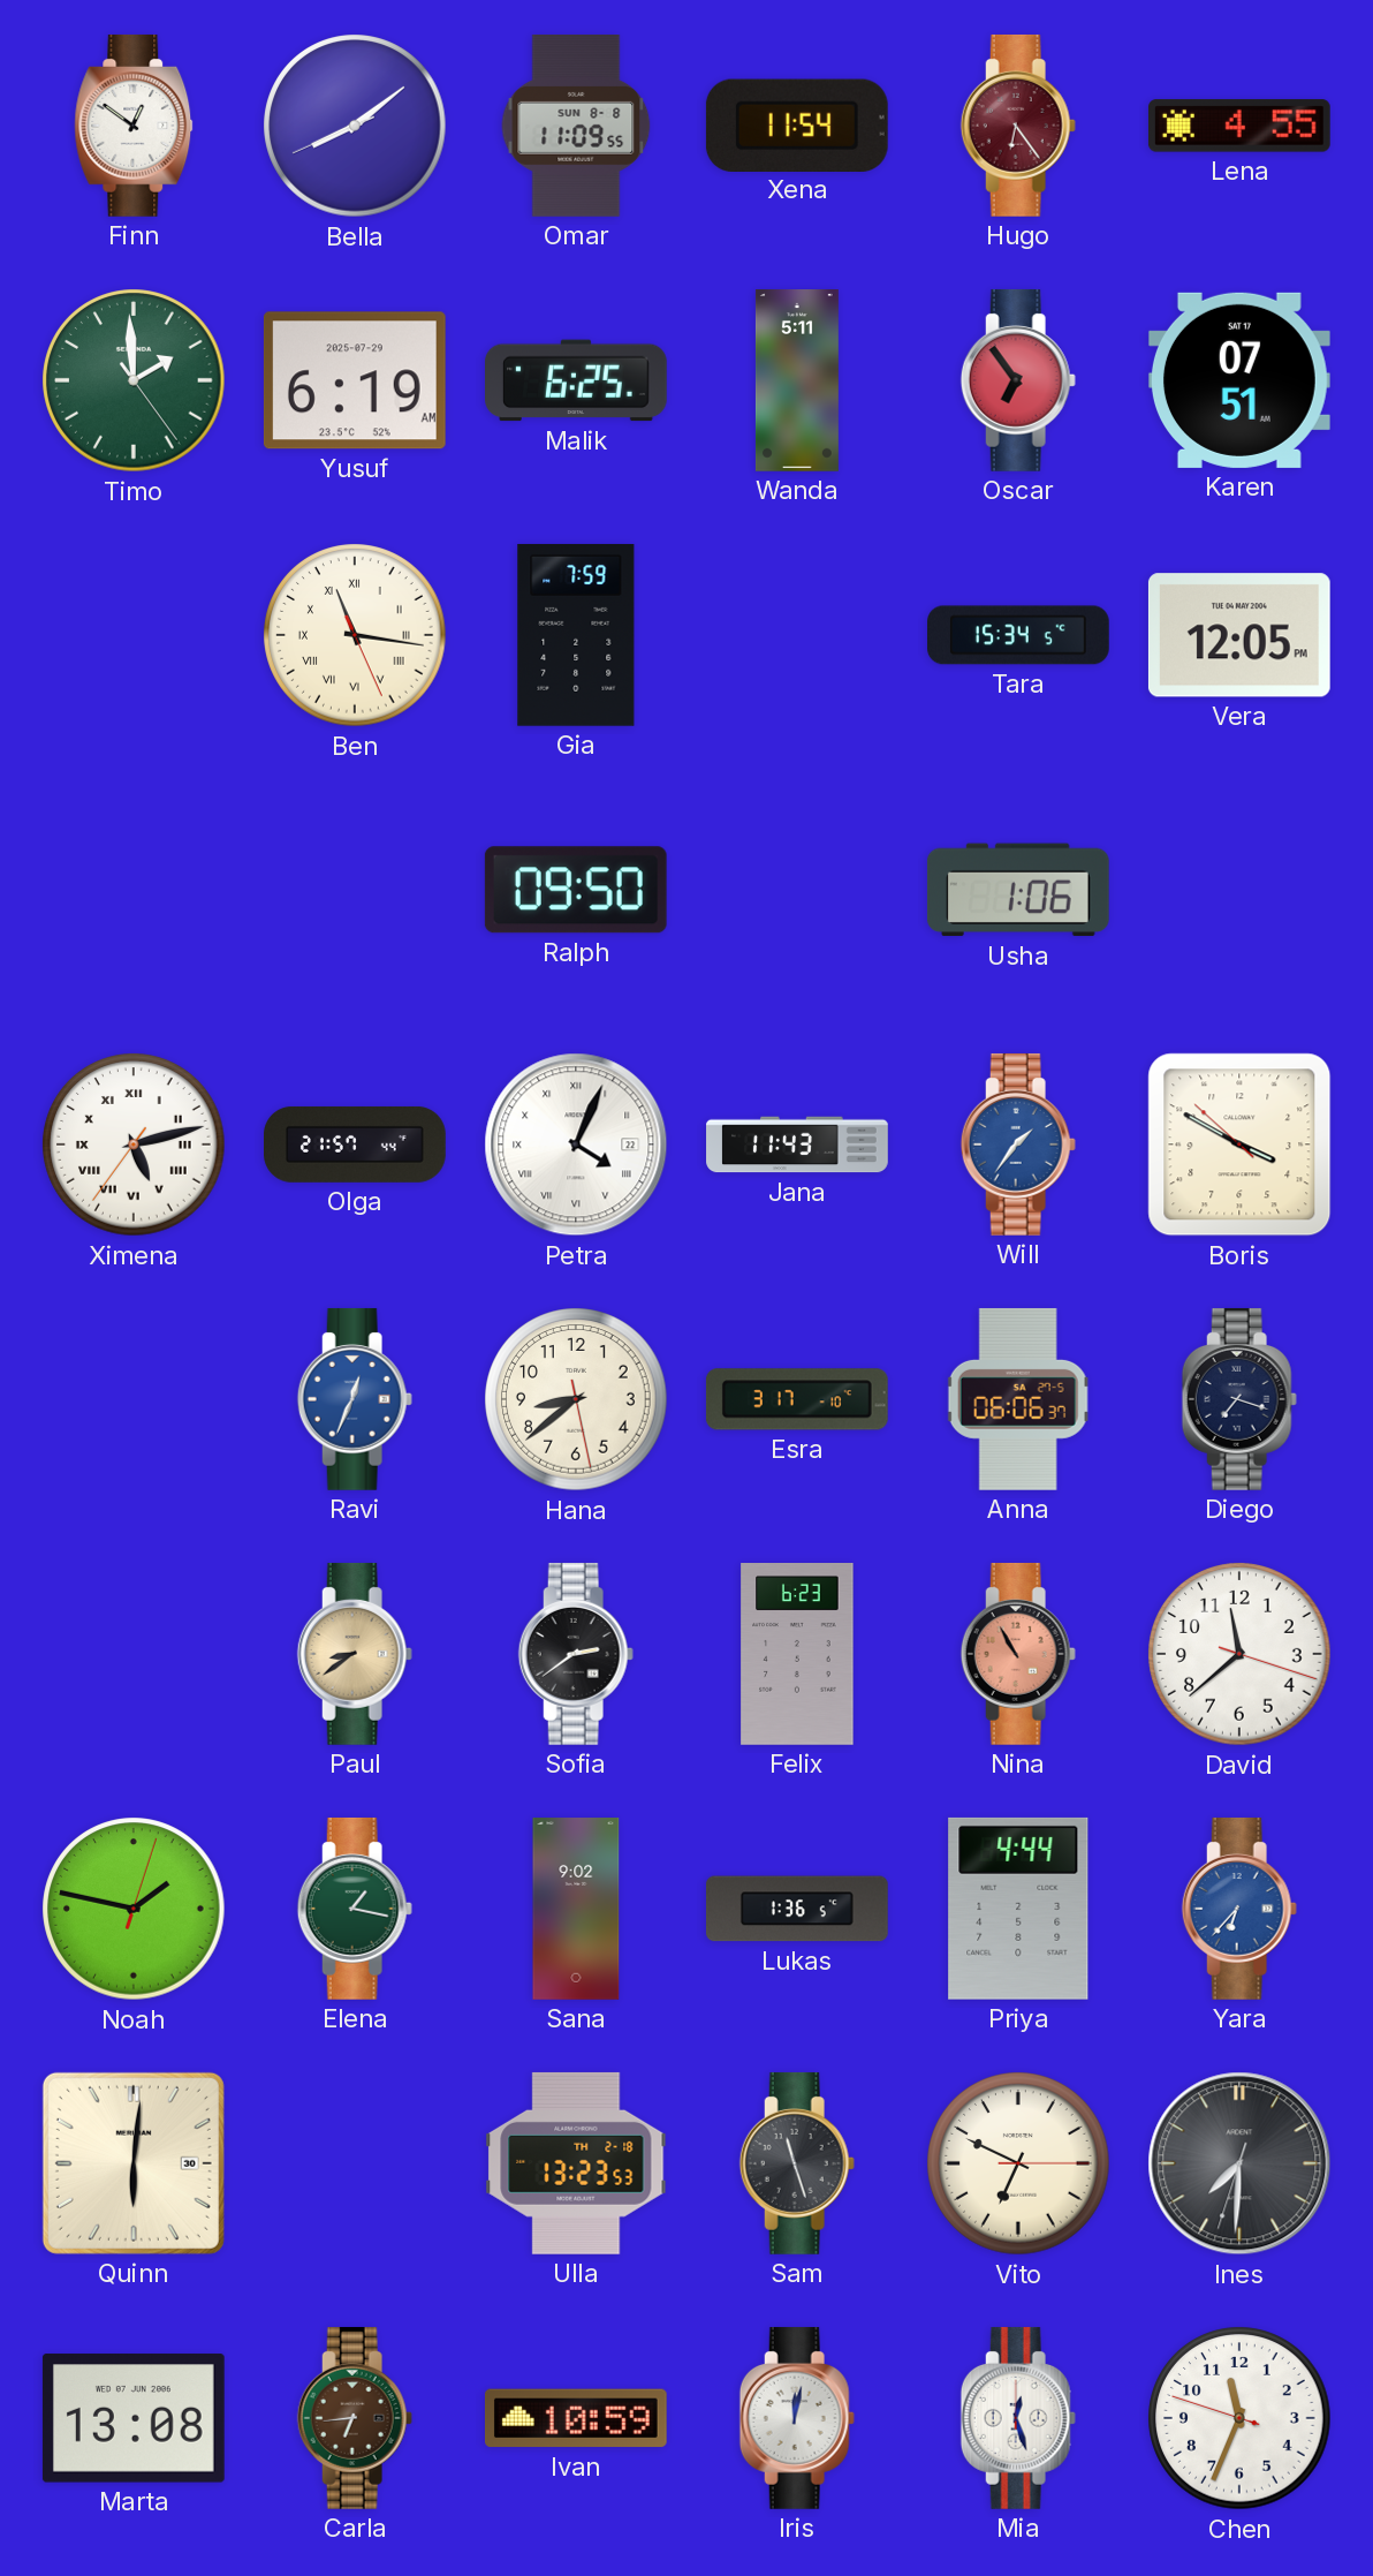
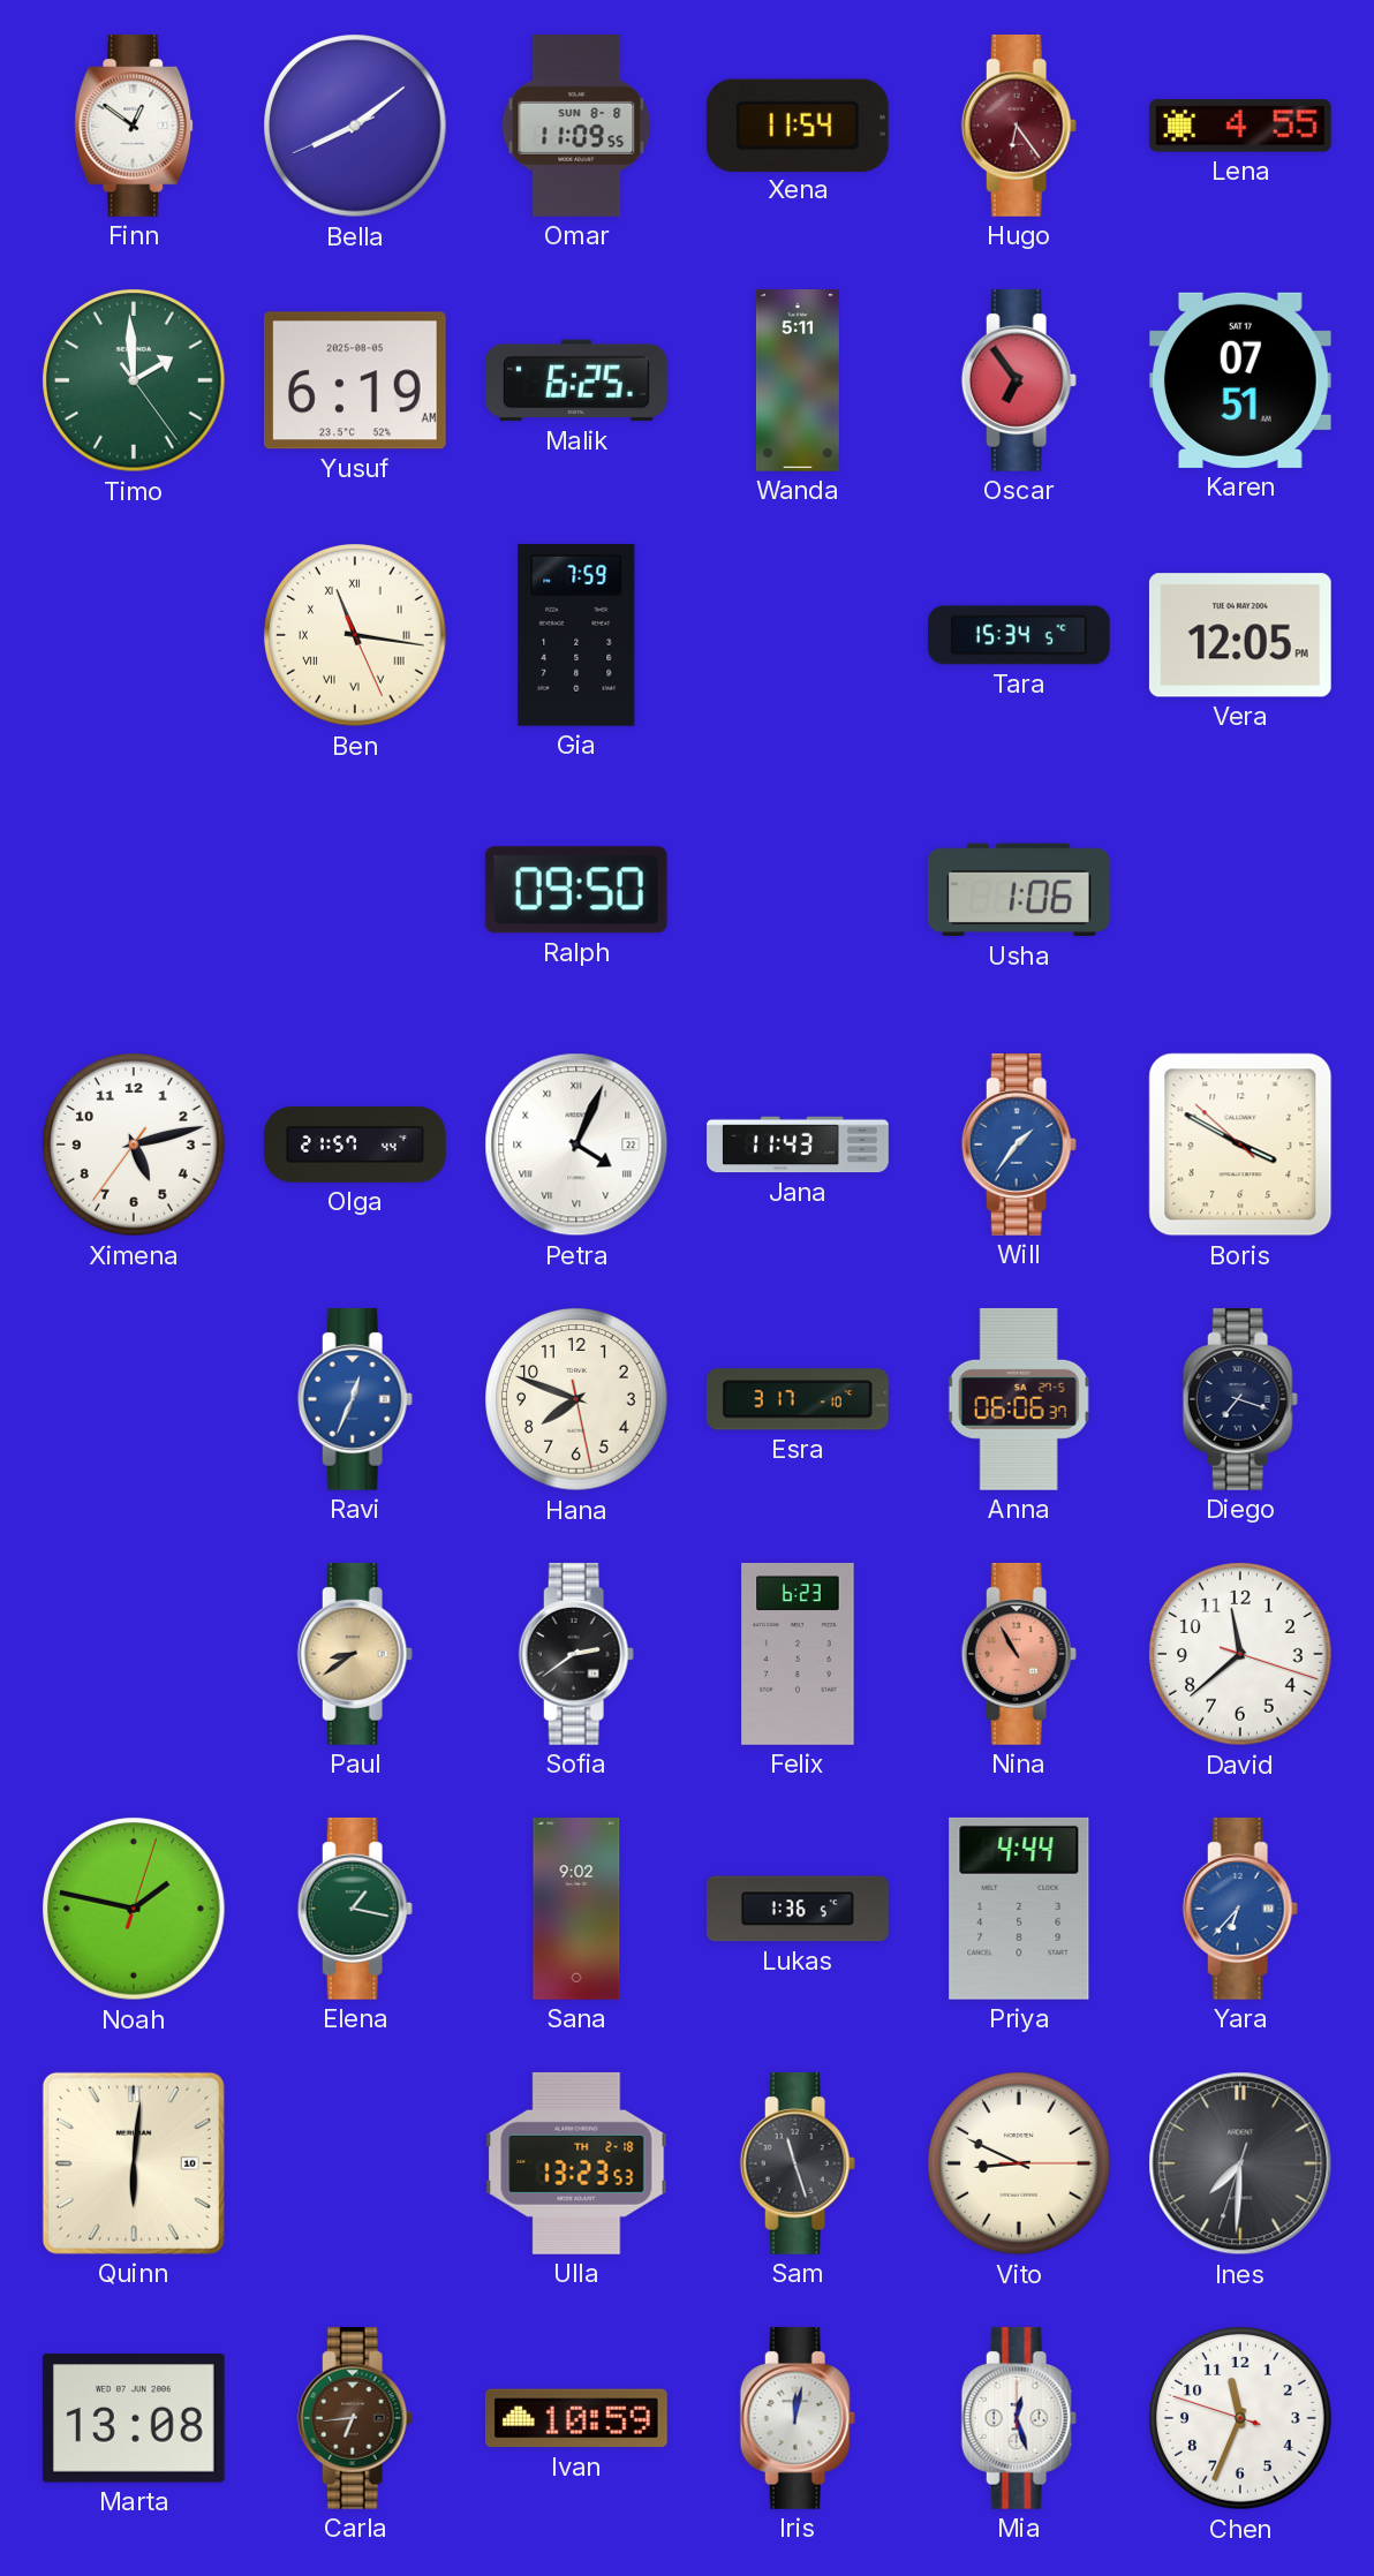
Yusuf date: 2025-07-29 -> 2025-08-05 (355, 380)
Ximena numerals: Roman -> Arabic (134, 1145)
Hana: 8:38 -> 7:48 (576, 1399)
Quinn date: 30 -> 10 (134, 2163)
Vito: 6:49 -> 8:49 (1019, 2163)
